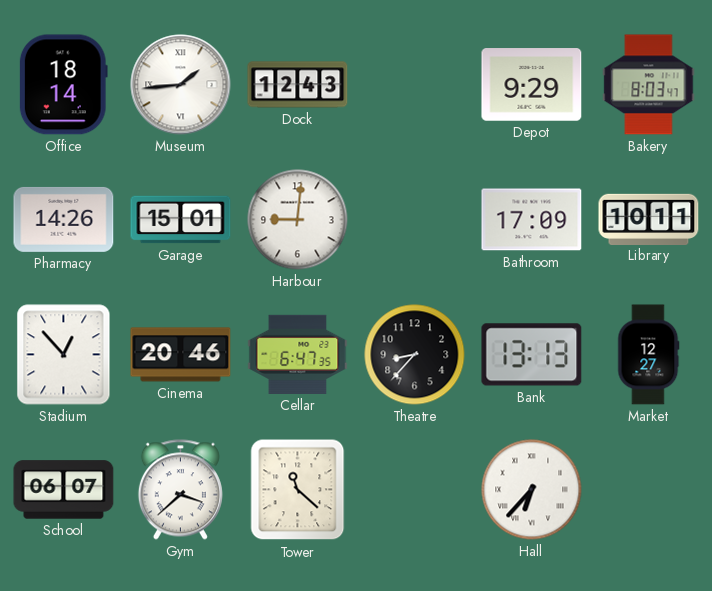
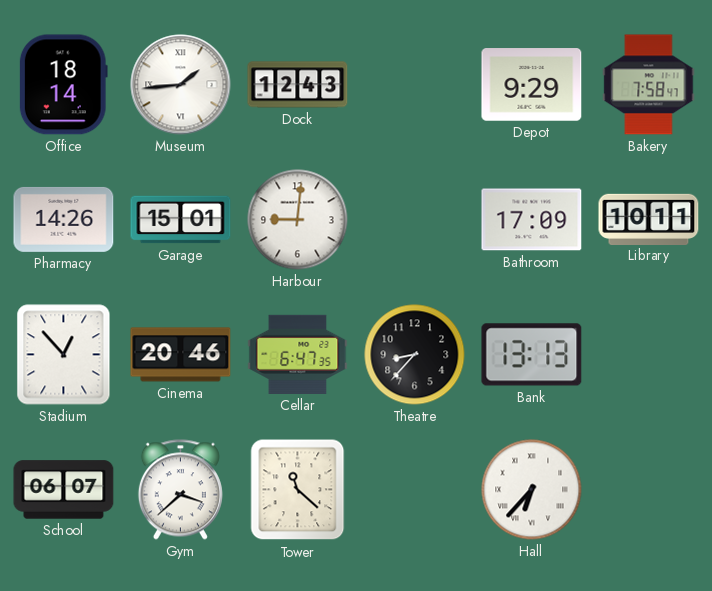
Bakery: 8:03 -> 7:58 (649, 85)
Market: 12:27 -> none (649, 355)
